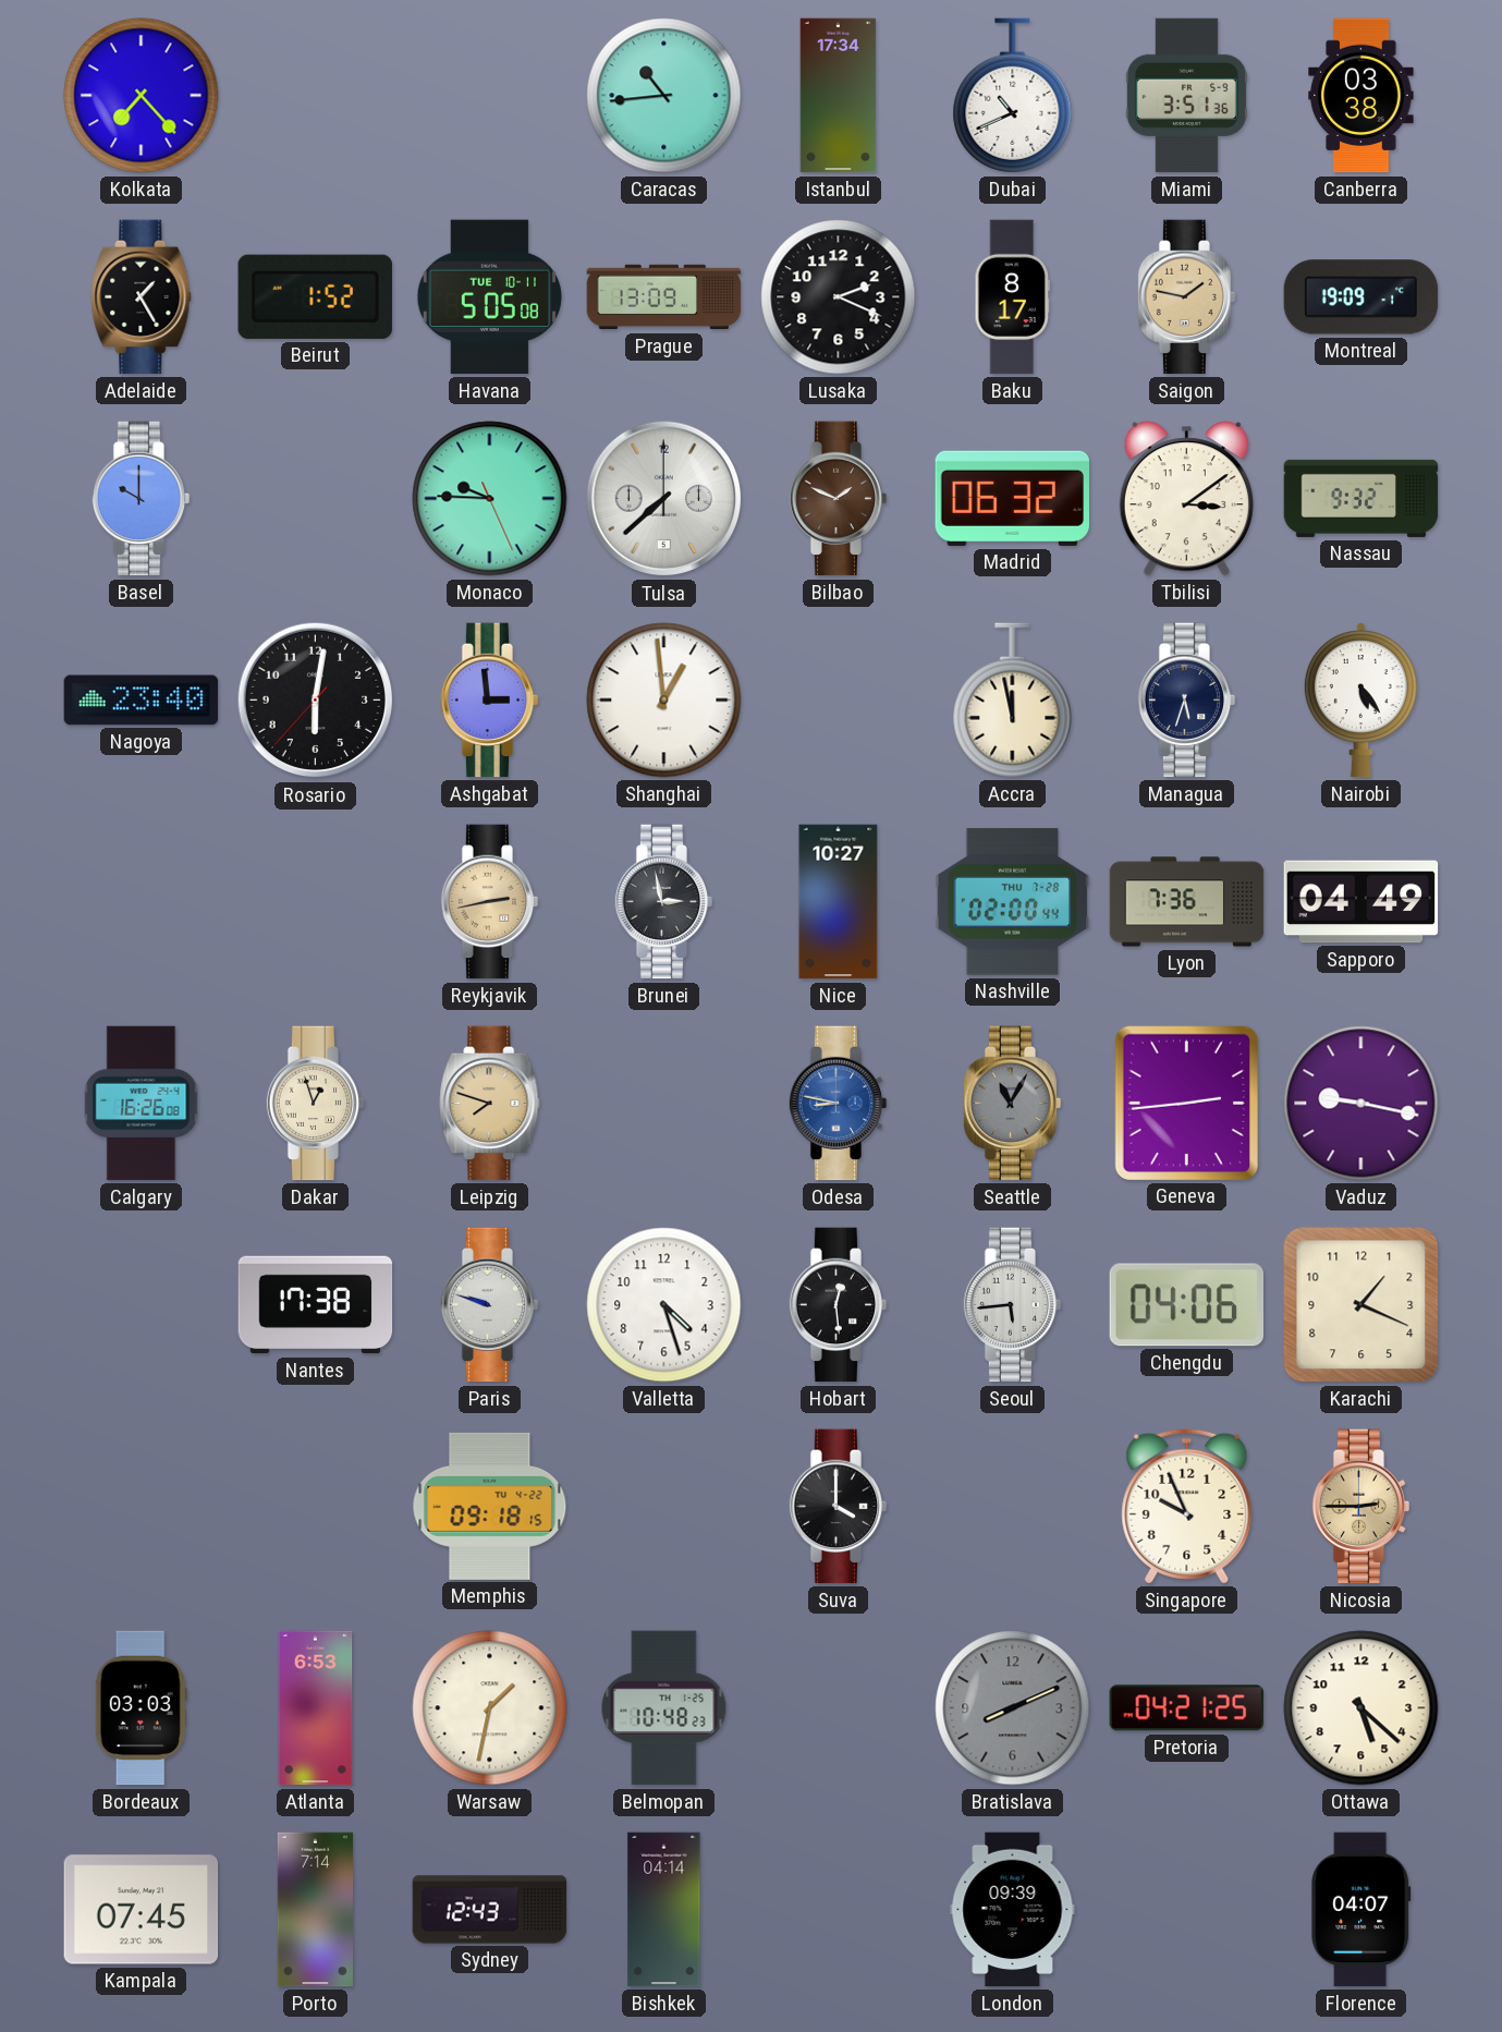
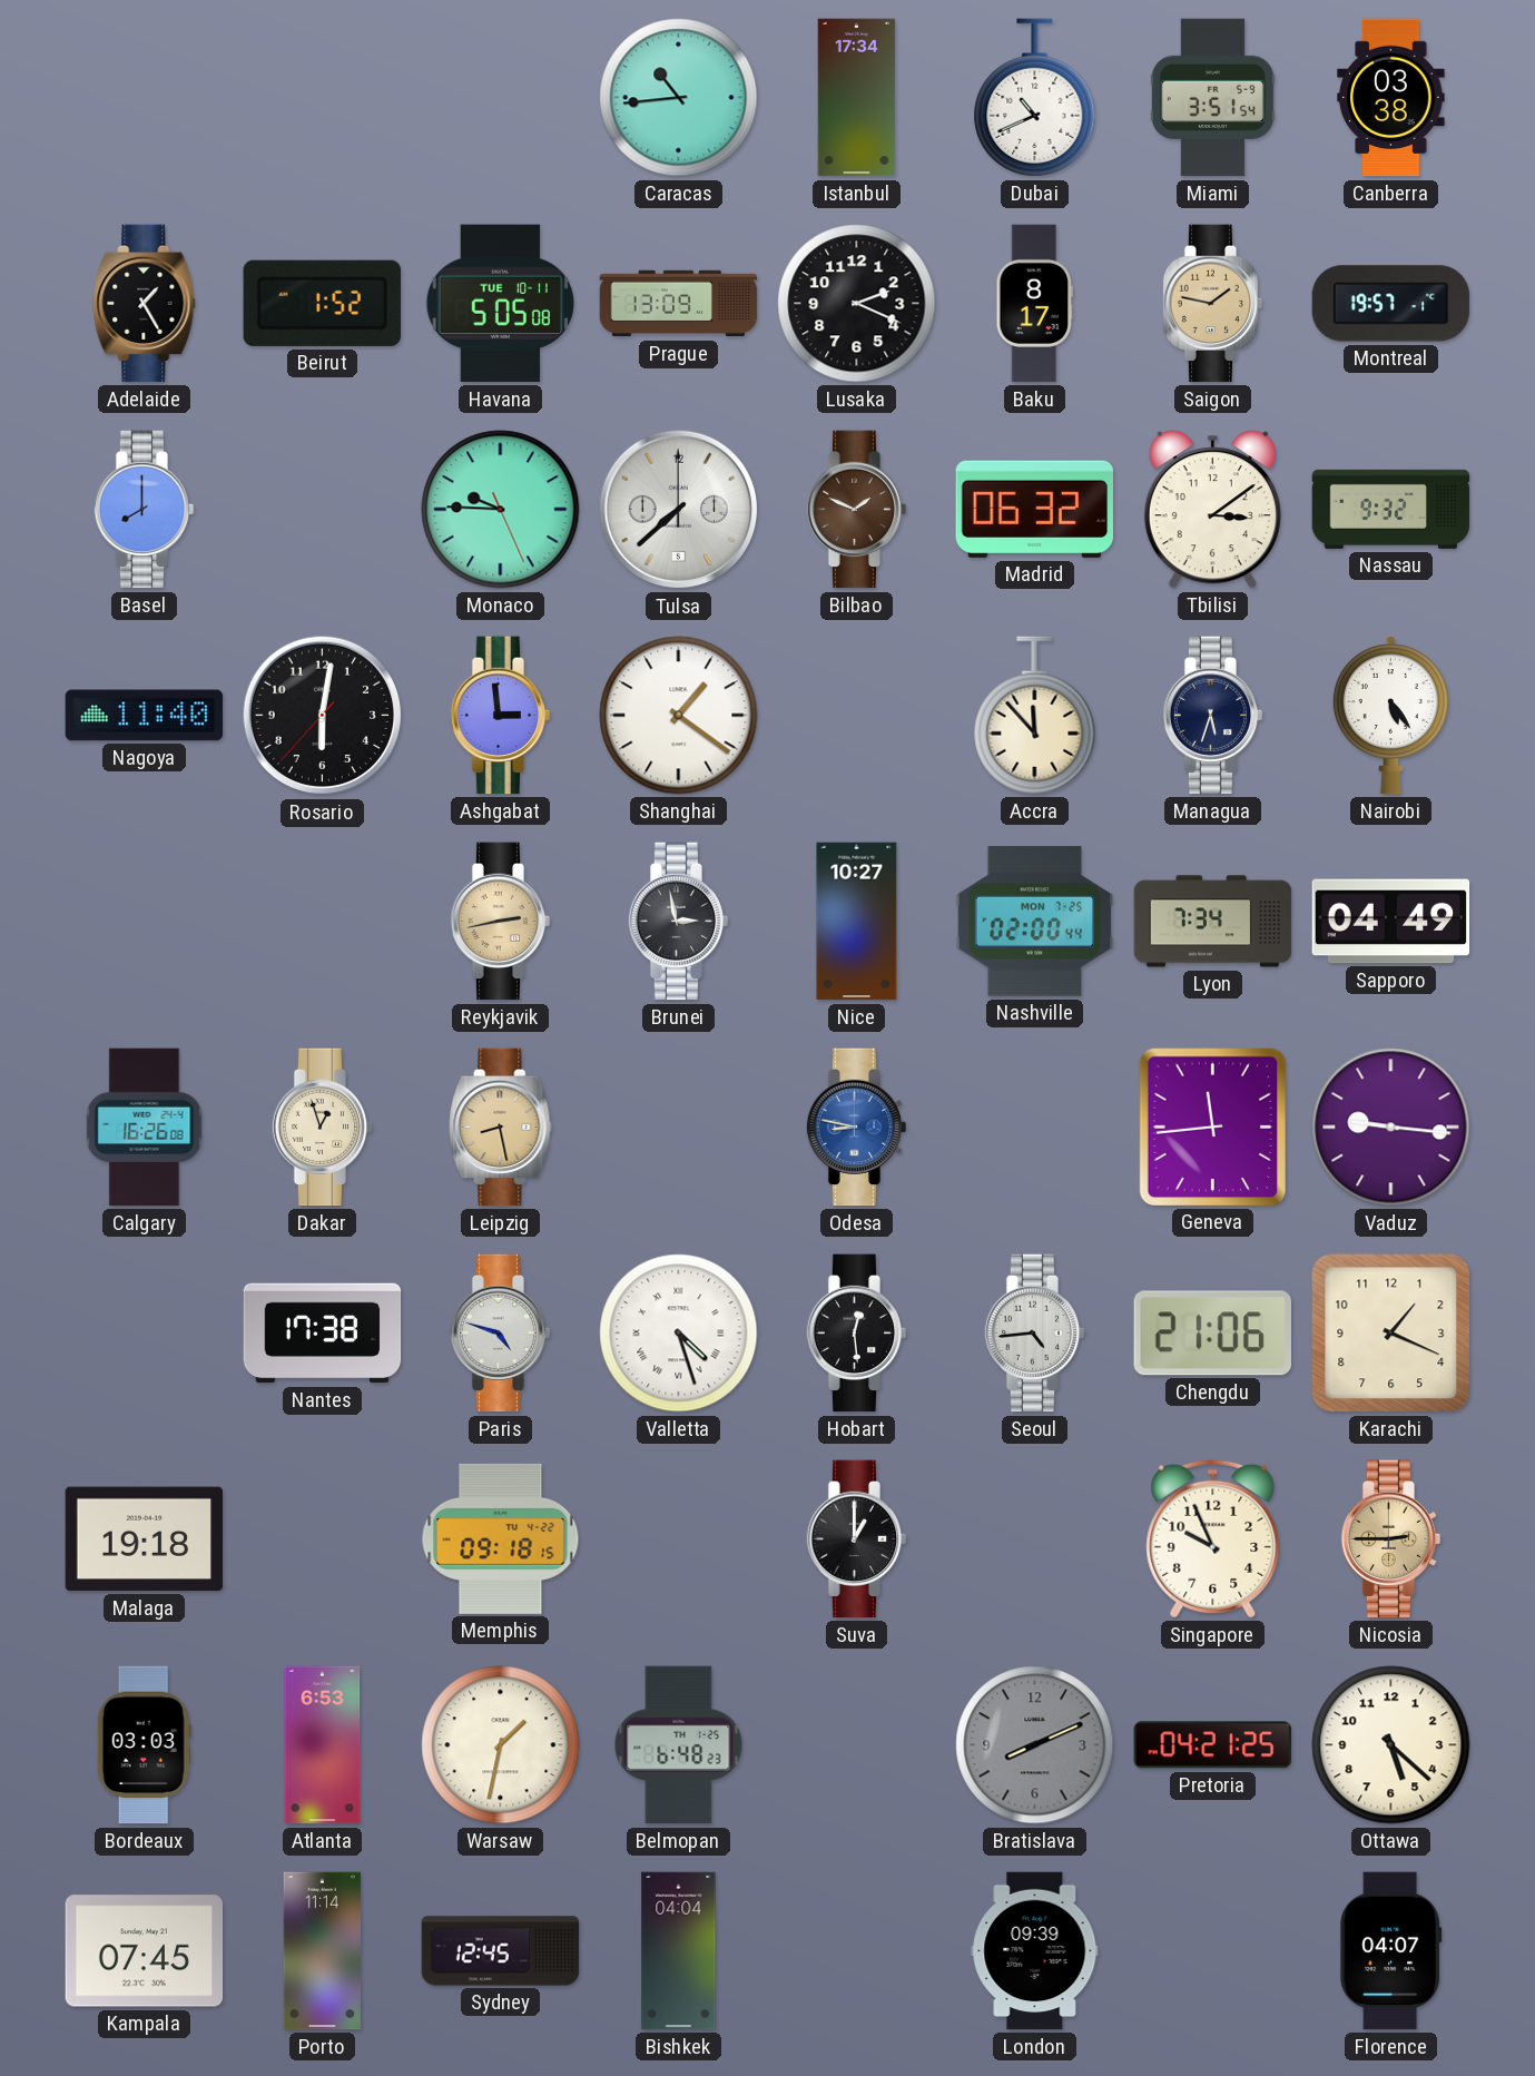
Kolkata: 7:23 -> none (142, 96)
Miami: 3:51:36 -> 3:51:54 (1212, 98)
Montreal: 19:09 -> 19:57 (1391, 304)
Basel: 10:00 -> 8:00 (145, 510)
Nagoya: 23:40 -> 11:40 (145, 716)
Shanghai: 12:59 -> 1:21 (679, 716)
Accra: 11:58 -> 11:53 (1035, 716)
Nashville date: THU 7-28 -> MON 7-25 (1035, 922)
Lyon: 7:36 -> 7:34 (1213, 922)
Leipzig: 7:48 -> 8:28 (501, 1128)
Seattle: 11:05 -> none (1013, 1104)
Geneva: 2:44 -> 11:44 (1212, 1126)
Vaduz: 9:17 -> 9:16 (1391, 1128)
Paris: 9:48 -> 4:48 (501, 1334)
Valletta numerals: Arabic -> Roman (679, 1334)
Seoul: 5:44 -> 4:44 (1035, 1334)
Chengdu: 04:06 -> 21:06 (1212, 1334)
Malaga: none -> 19:18 (145, 1539)
Suva: 4:00 -> 1:00 (857, 1539)
Belmopan: 10:48 -> 6:48 (679, 1745)
Porto: 7:14 -> 11:14 (322, 1951)
Sydney: 12:43 -> 12:45 (501, 1951)
Bishkek: 04:14 -> 04:04 (679, 1951)
